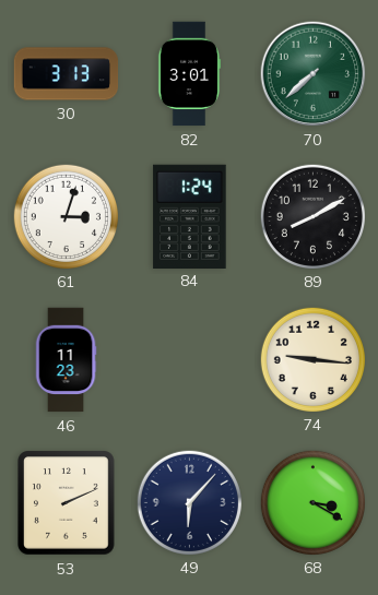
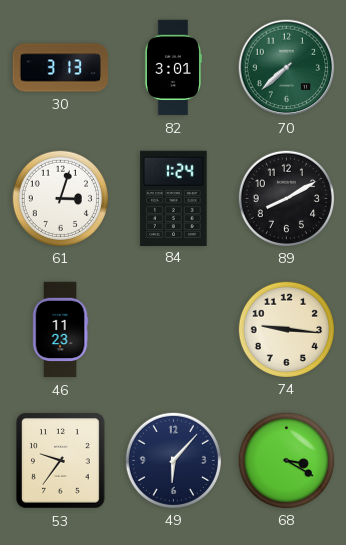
53: 2:11 -> 9:36 (61, 461)
